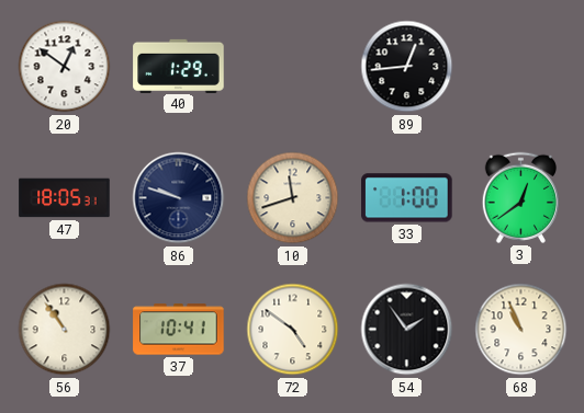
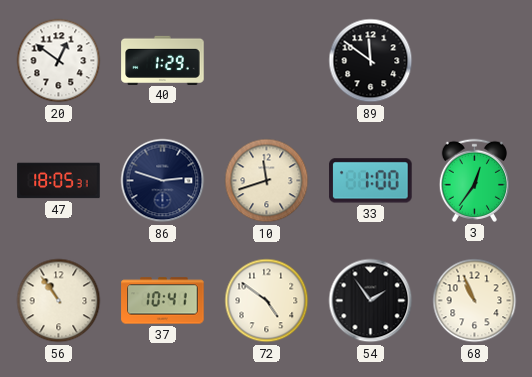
89: 12:44 -> 11:51 (371, 61)
86: 9:48 -> 2:48 (163, 181)
3: 12:39 -> 12:36 (474, 180)
